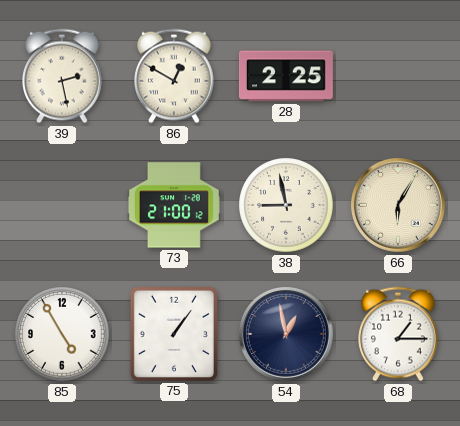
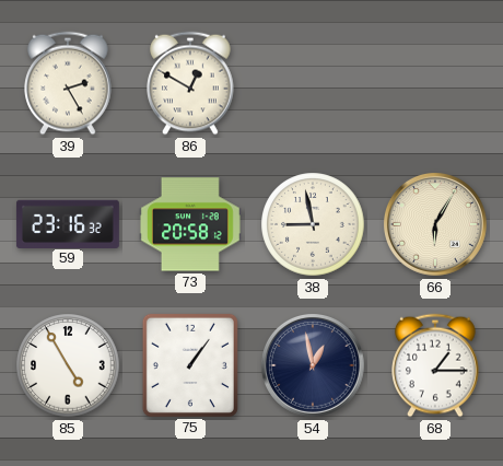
39: 2:28 -> 2:25 (68, 83)
28: 2:25 -> none (286, 76)
59: none -> 23:16 (68, 223)
73: 21:00 -> 20:58 (190, 224)
